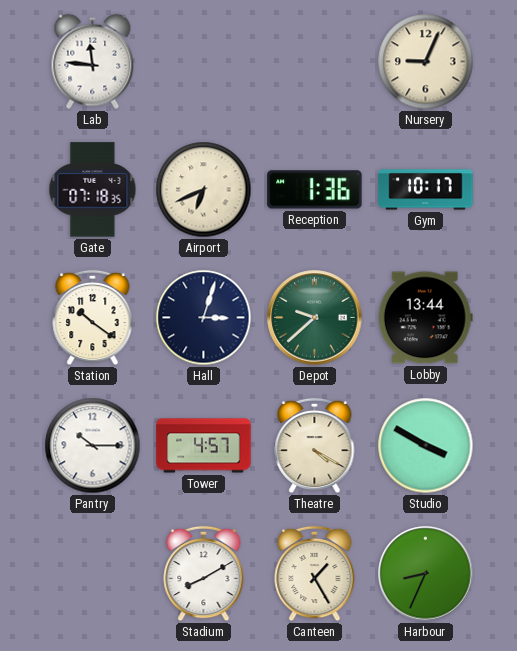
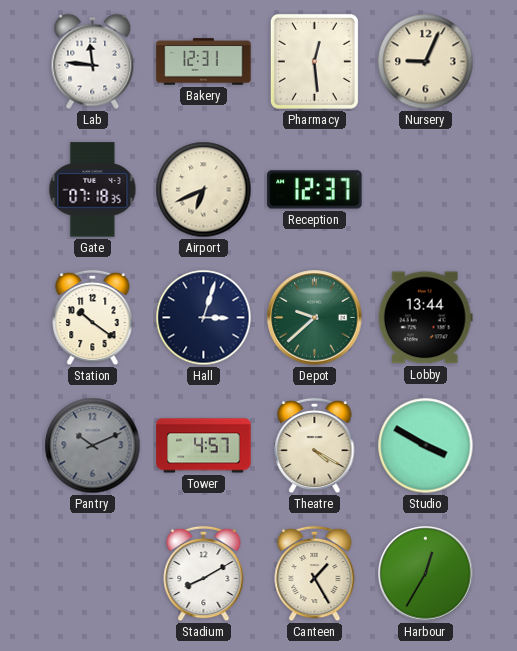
Bakery: none -> 12:31 (204, 62)
Pharmacy: none -> 12:29 (314, 61)
Reception: 1:36 -> 12:37 (315, 190)
Gym: 10:17 -> none (426, 190)
Pantry: 10:15 -> 10:11 (93, 446)
Pantry dial: white -> grey (93, 446)
Harbour: 8:34 -> 12:35 (426, 574)
